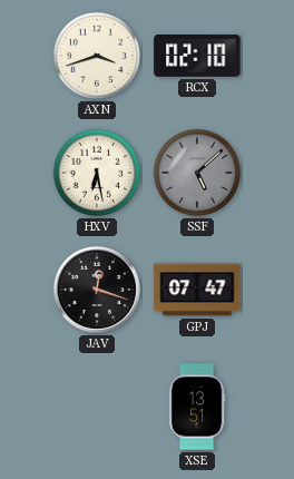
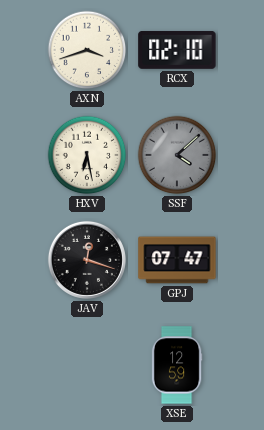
SSF: 5:08 -> 4:08 (177, 155)
XSE: 13:51 -> 12:59 (177, 365)
